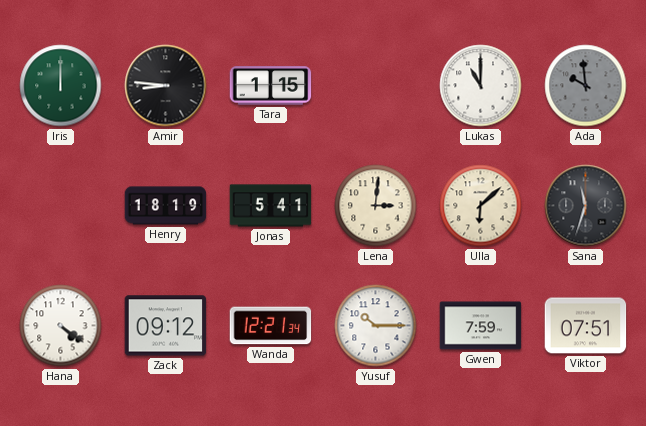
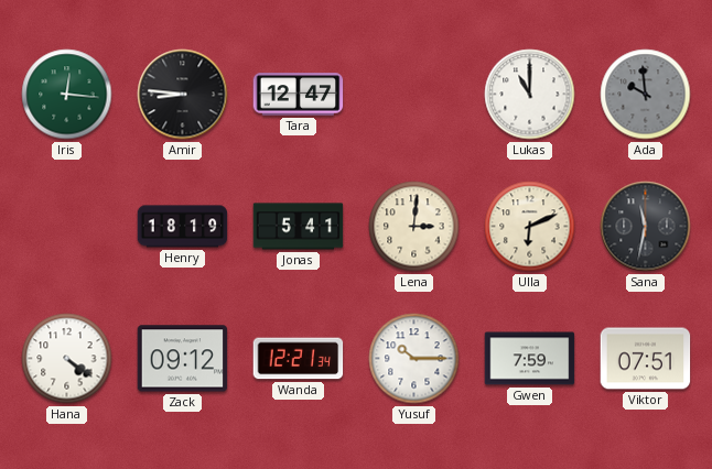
Iris: 12:00 -> 12:16 (67, 95)
Tara: 1:15 -> 12:47 (299, 95)
Ulla: 6:08 -> 6:11 (530, 227)
Sana: 11:33 -> 11:32 (646, 227)
